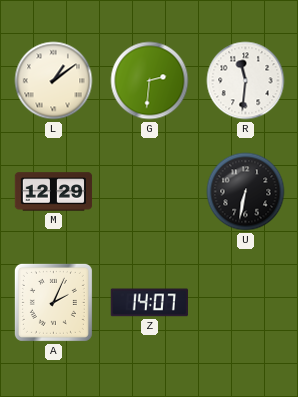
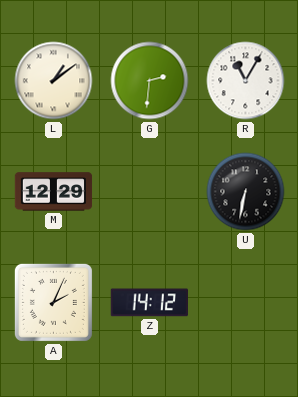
R: 11:31 -> 11:05 (246, 81)
Z: 14:07 -> 14:12 (149, 303)
